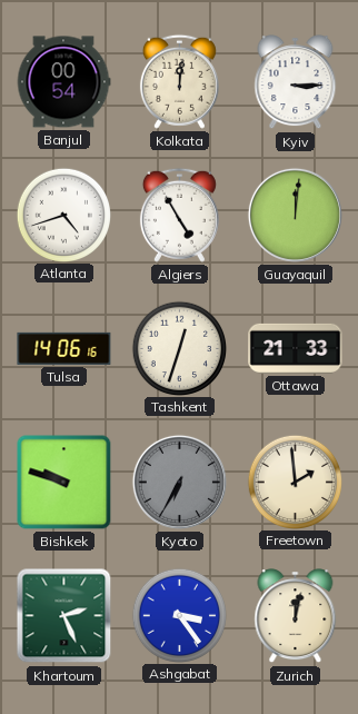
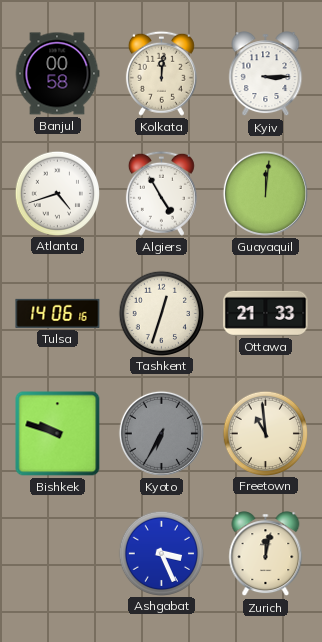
Banjul: 00:54 -> 00:58 (57, 74)
Freetown: 1:59 -> 10:59 (265, 433)
Khartoum: 2:26 -> none (64, 616)
Ashgabat: 3:24 -> 3:26 (161, 553)
